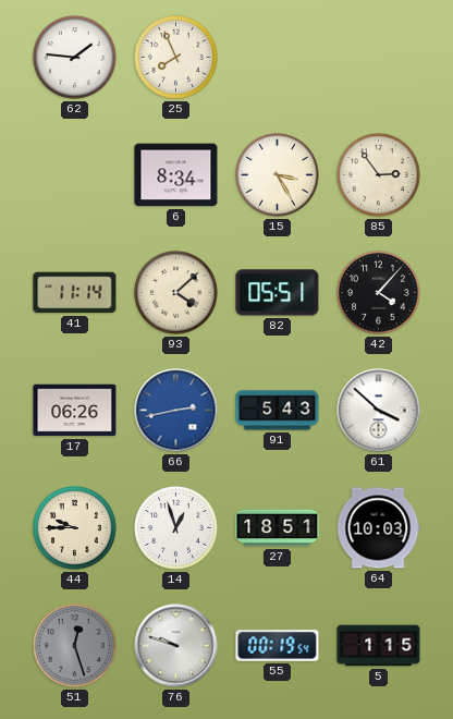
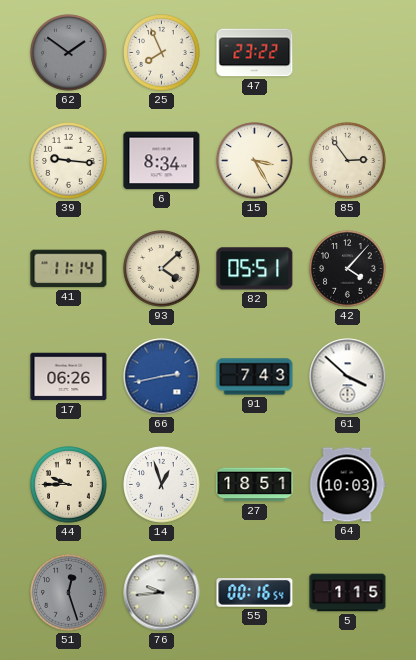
62: 1:46 -> 1:51 (69, 53)
62 dial: white -> grey (69, 53)
47: none -> 23:22 (255, 53)
39: none -> 9:16 (69, 161)
91: 5:43 -> 7:43 (255, 377)
76: 9:48 -> 9:44 (162, 593)
55: 00:19 -> 00:16 (255, 593)
